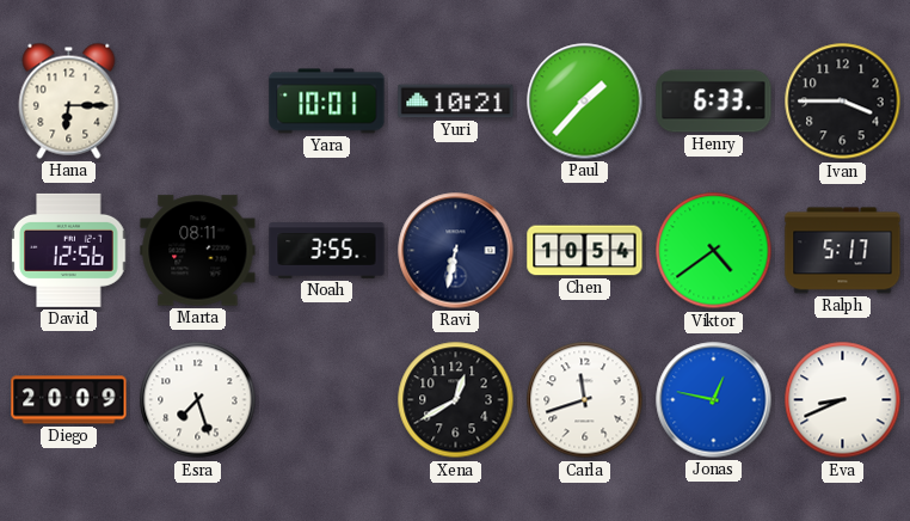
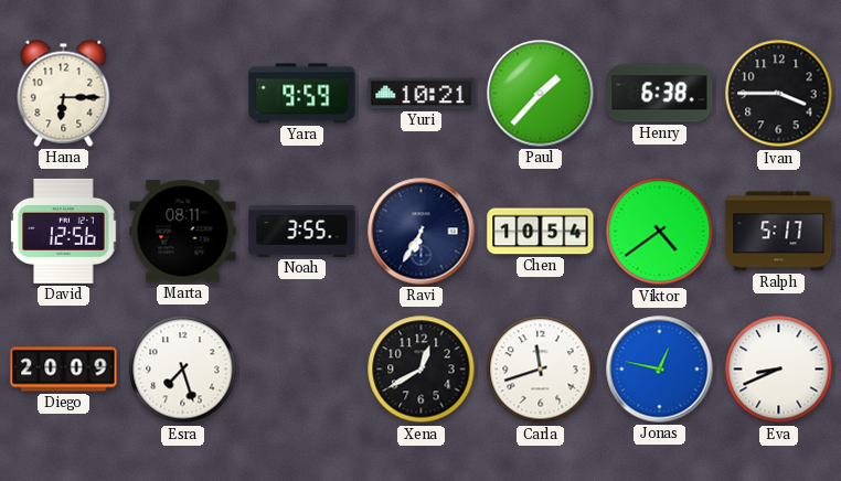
Yara: 10:01 -> 9:59 (302, 94)
Henry: 6:33 -> 6:38 (660, 94)
Ravi: 6:32 -> 6:35 (422, 232)
